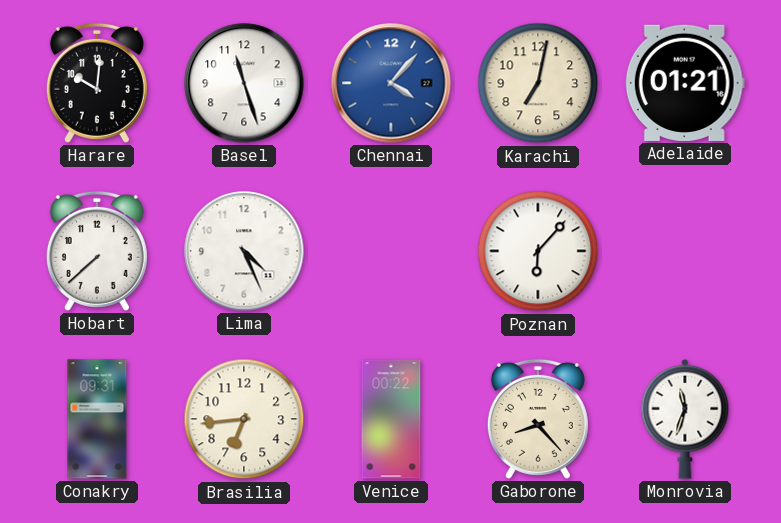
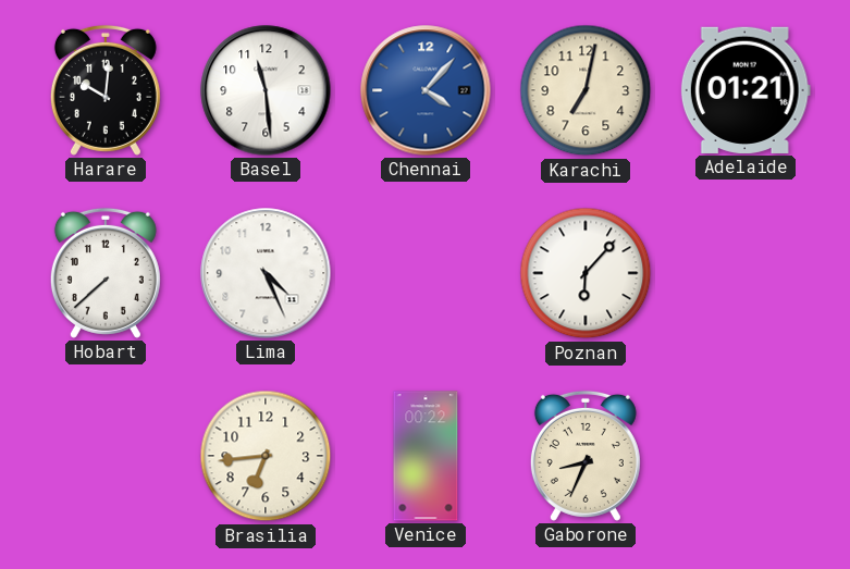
Basel: 11:27 -> 11:29 (266, 90)
Conakry: 09:31 -> none (97, 419)
Gaborone: 8:23 -> 8:34 (586, 456)
Monrovia: 11:33 -> none (685, 419)
